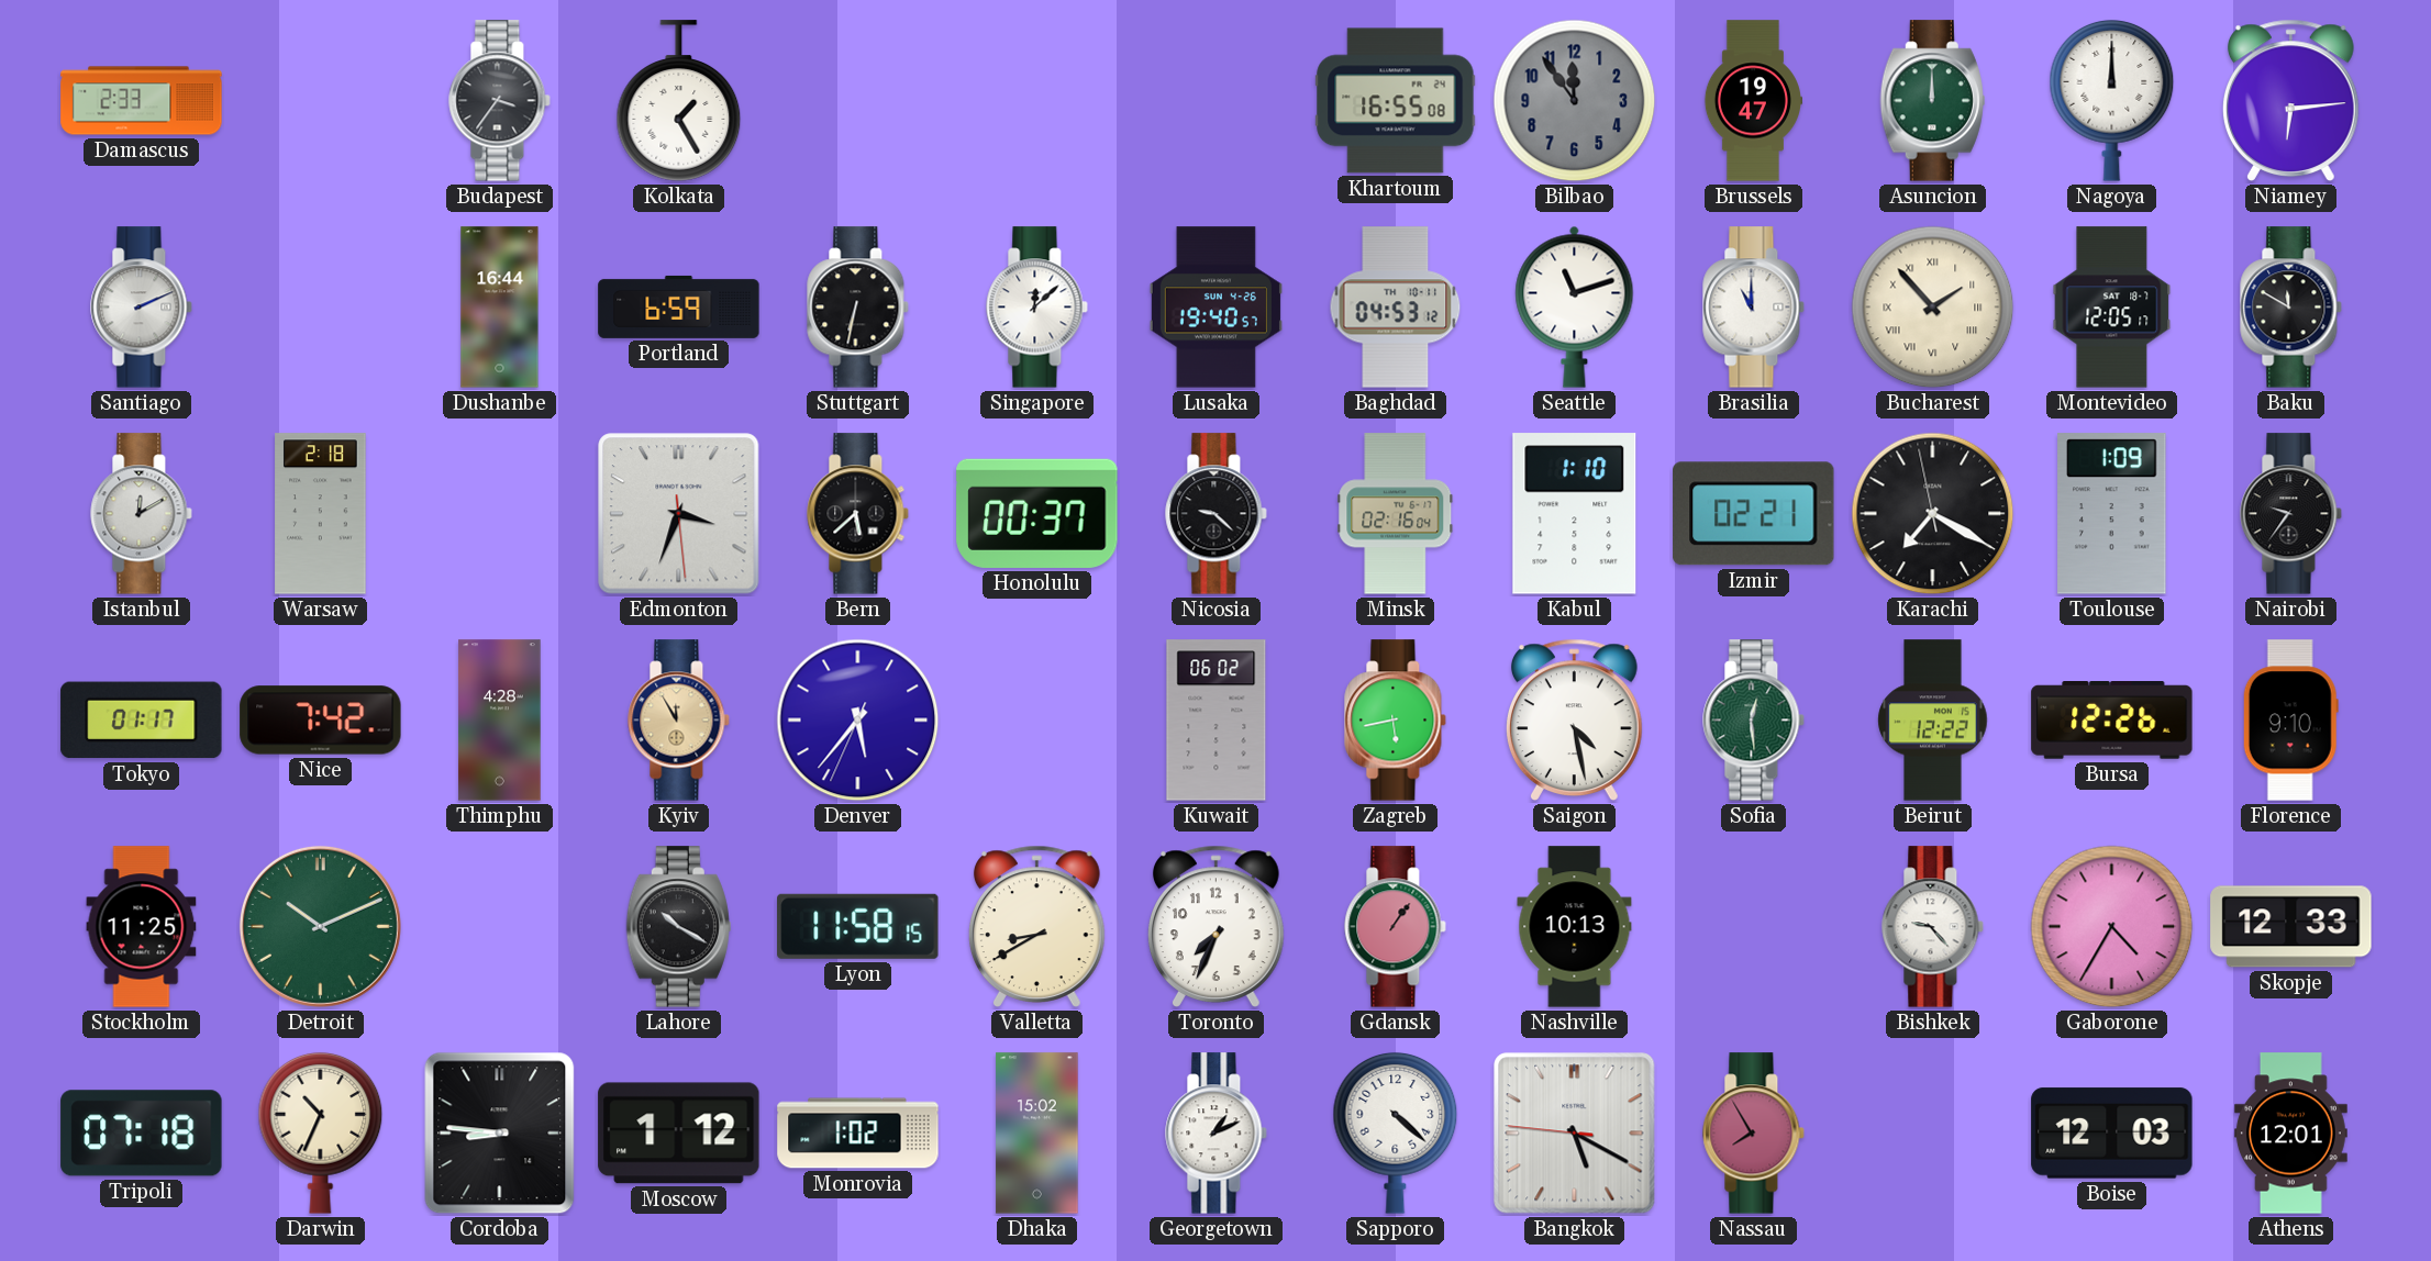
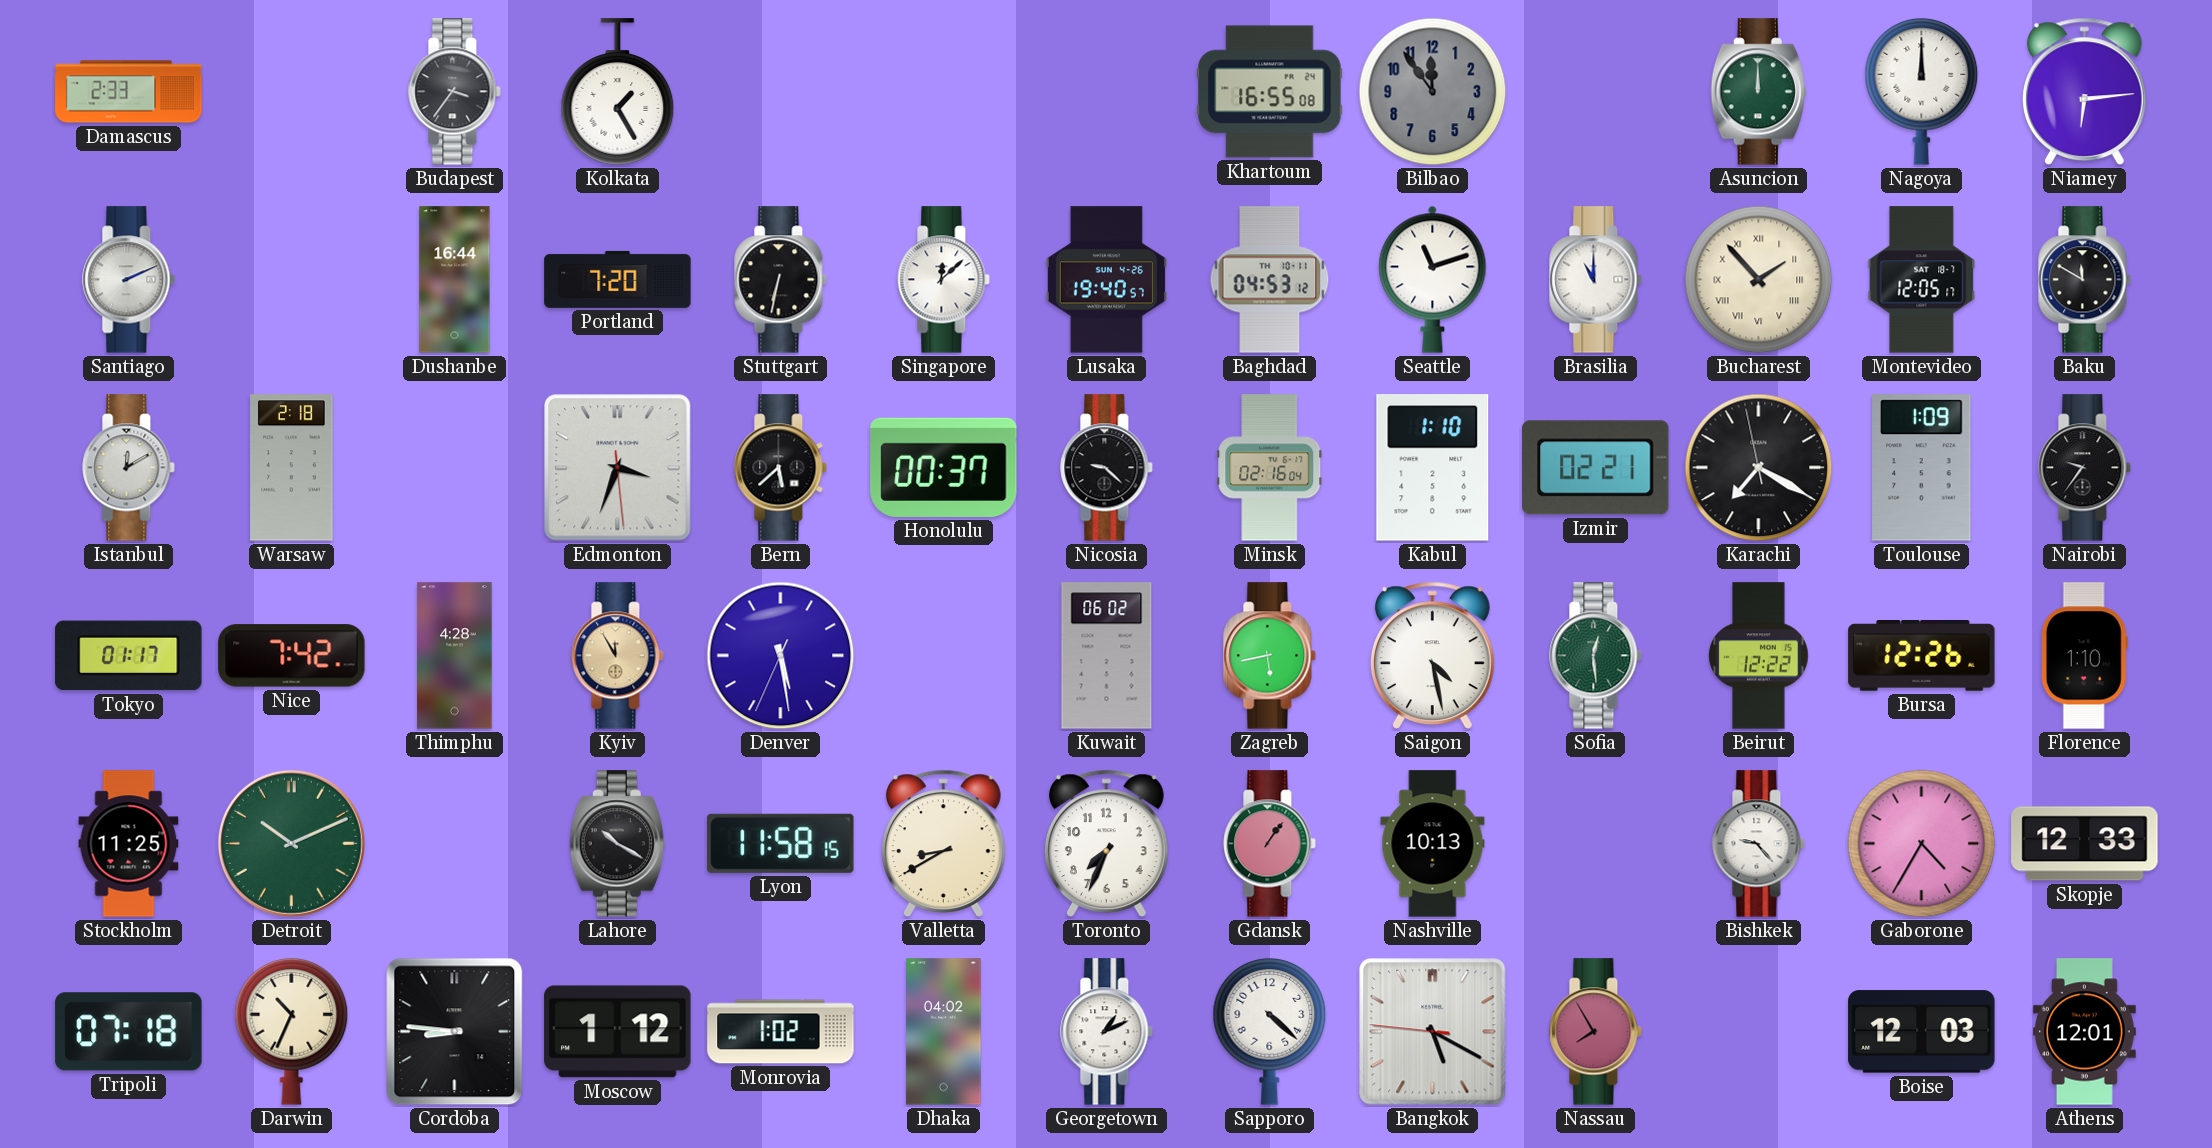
Brussels: 19:47 -> none (1752, 101)
Portland: 6:59 -> 7:20 (618, 279)
Denver: 5:36 -> 5:28 (781, 656)
Florence: 9:10 -> 1:10 (2084, 656)
Dhaka: 15:02 -> 04:02 (944, 1032)
